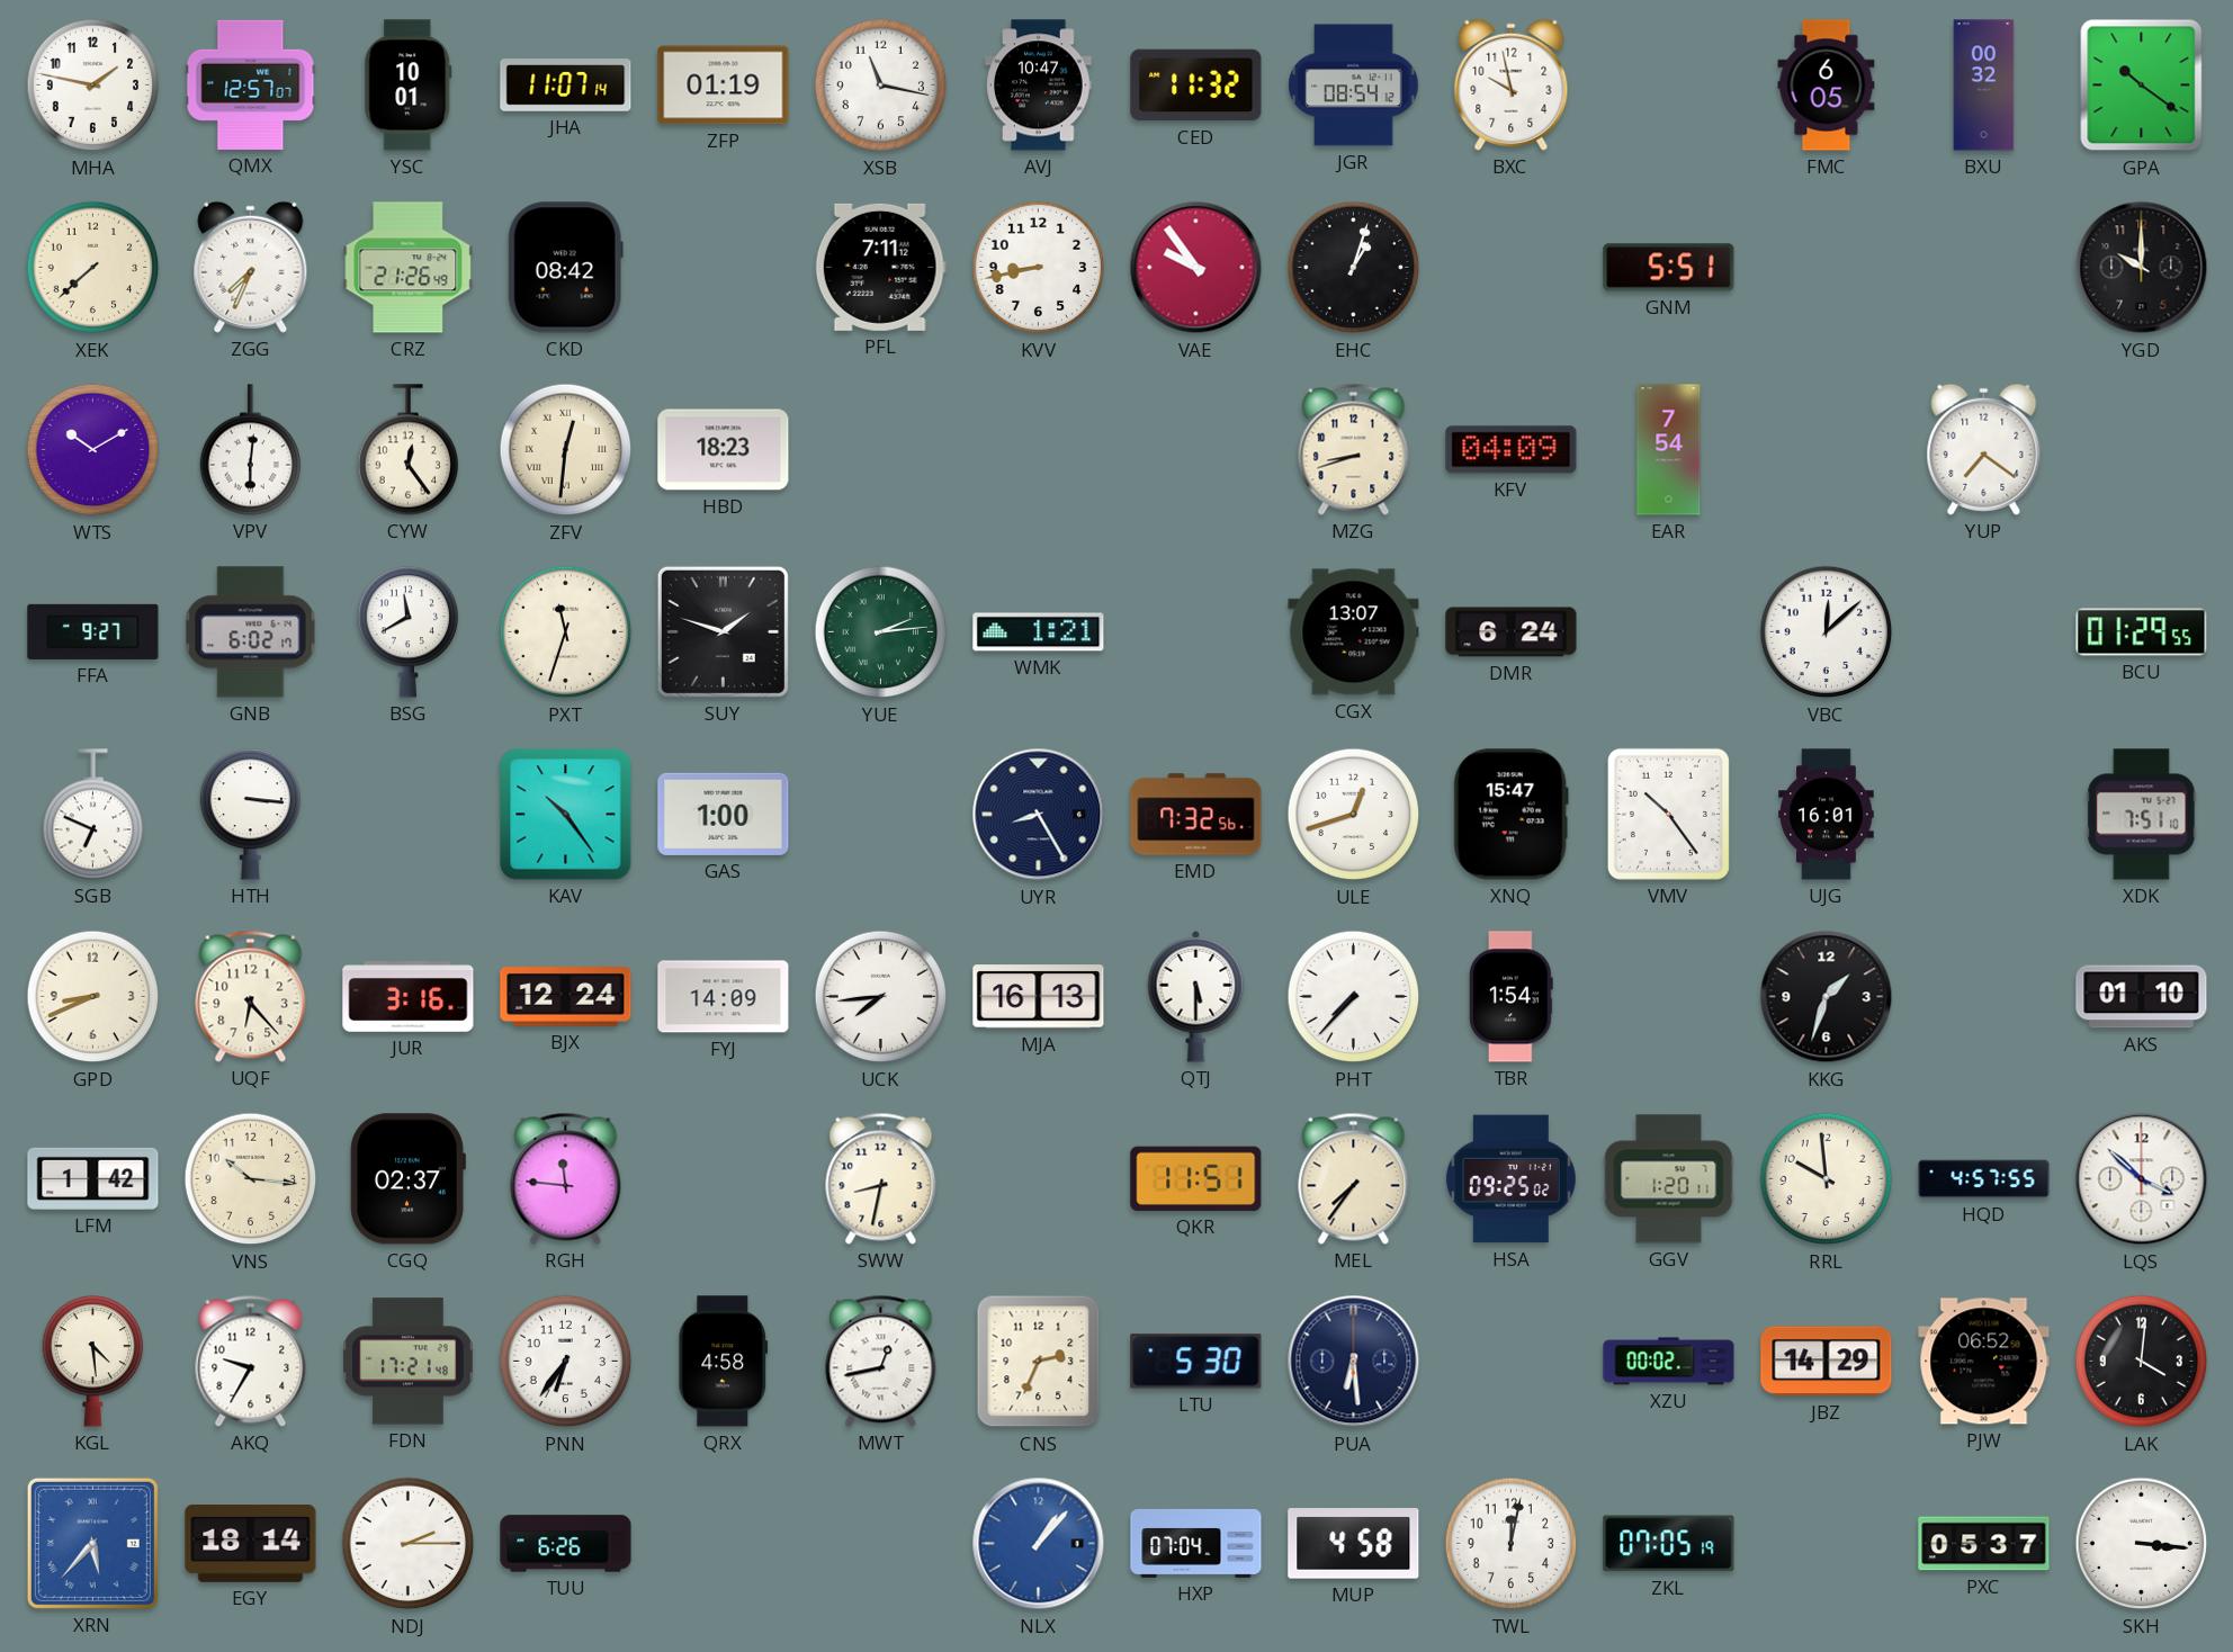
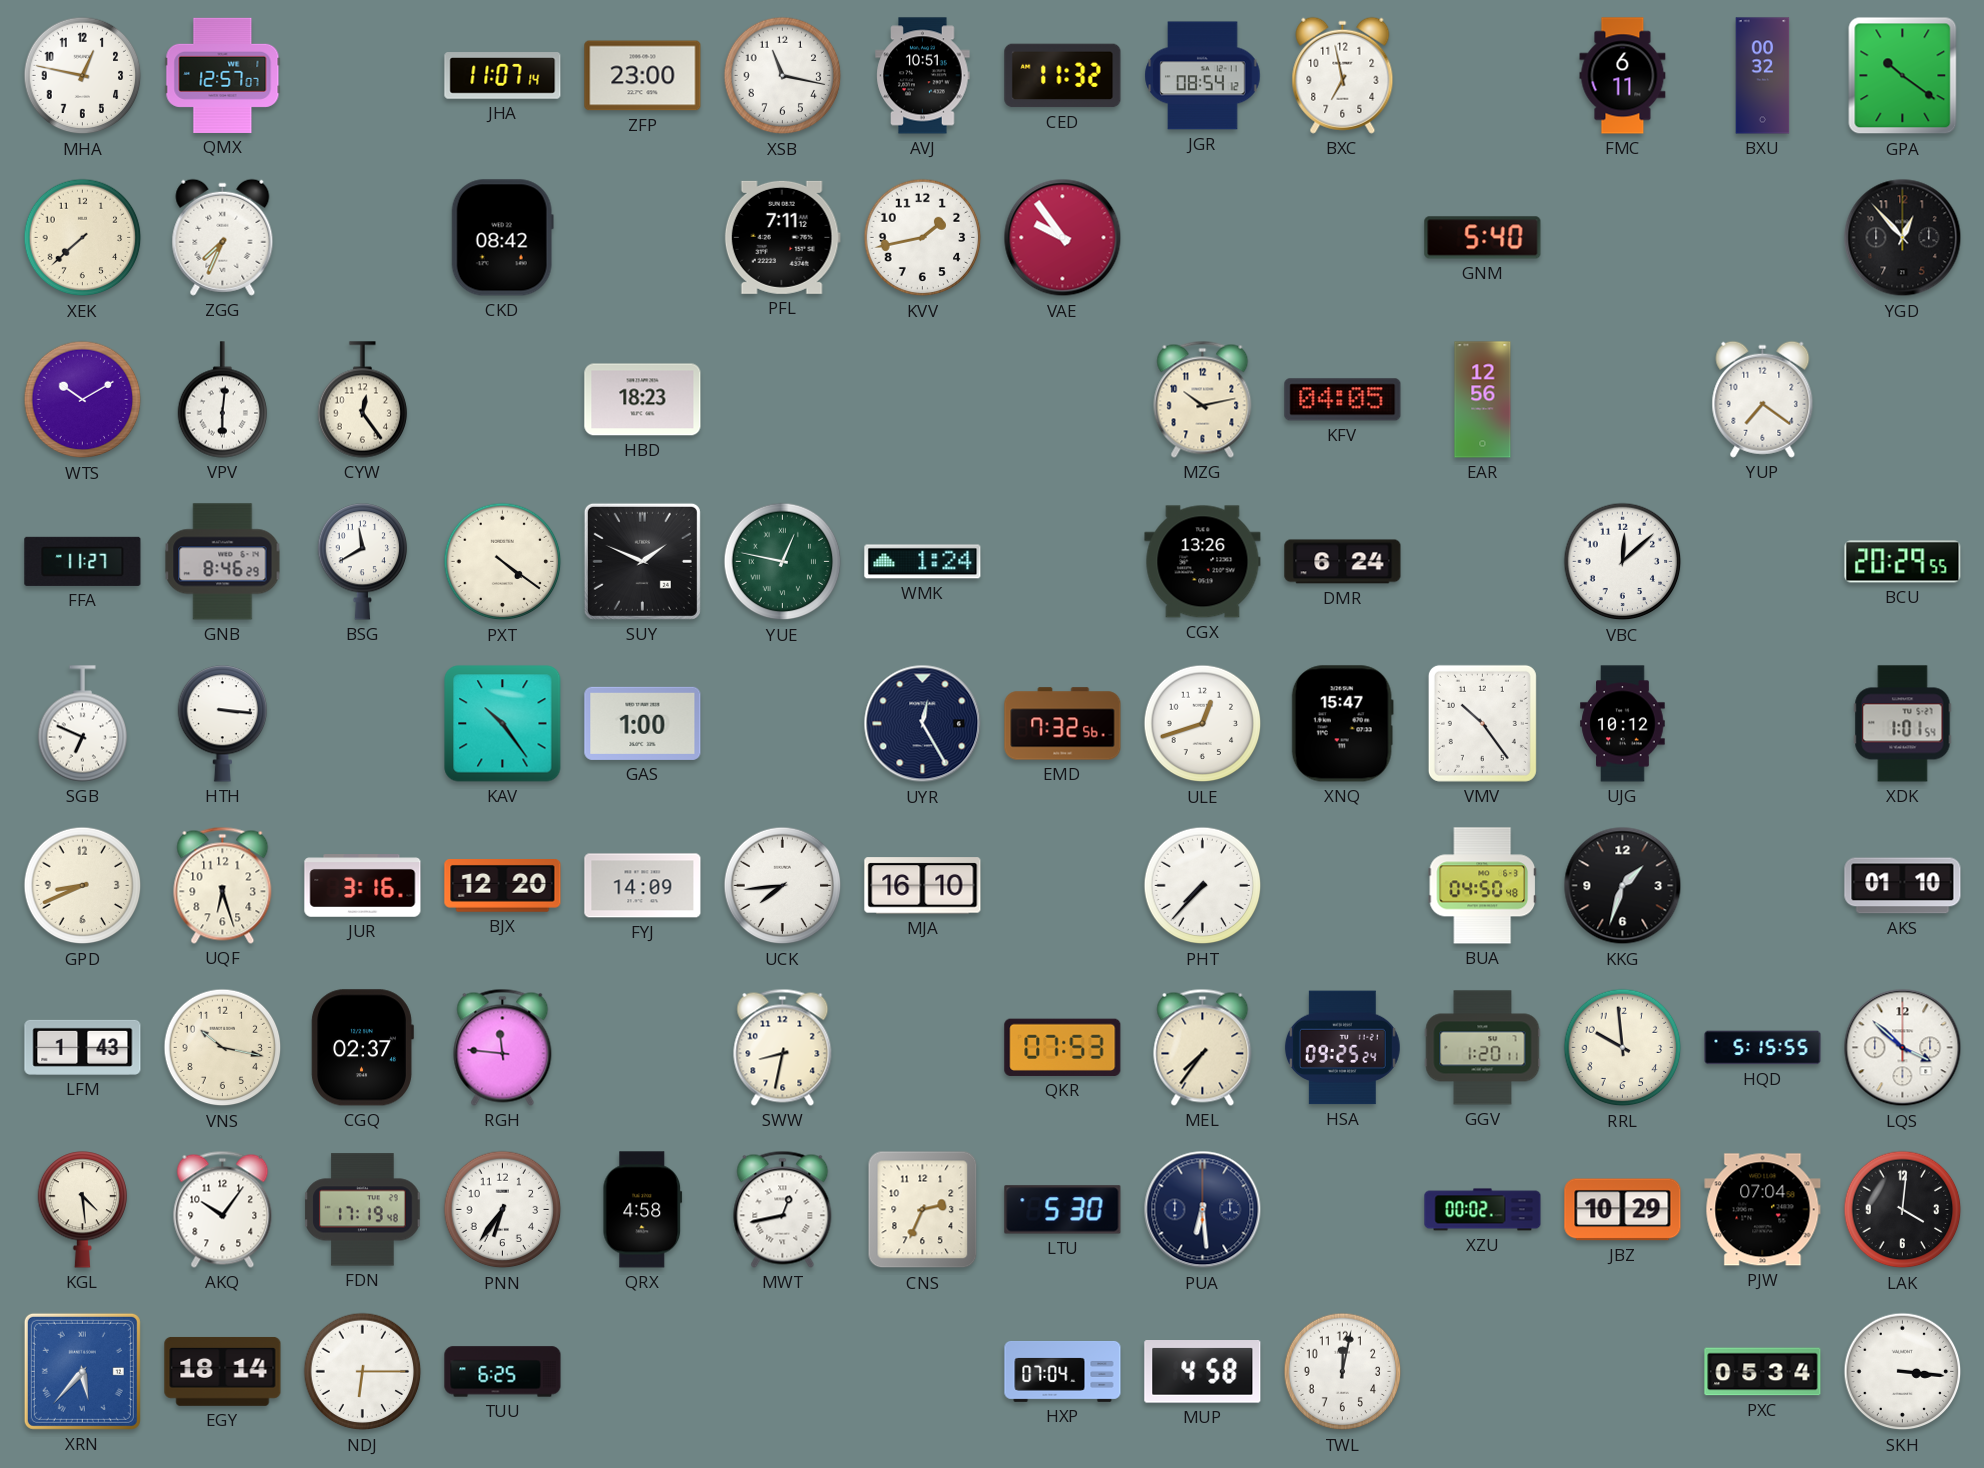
MHA: 1:47 -> 12:47 (83, 76)
YSC: 10:01 -> none (409, 86)
ZFP: 01:19 -> 23:00 (643, 76)
AVJ: 10:47 -> 10:51 (923, 76)
BXC: 9:58 -> 6:58 (1343, 75)
FMC: 6:05 -> 6:11 (1623, 76)
CRZ: 21:26 -> none (409, 268)
KVV: 8:43 -> 1:43 (923, 238)
EHC: 1:03 -> none (1354, 268)
GNM: 5:51 -> 5:40 (1483, 238)
YGD: 10:00 -> 12:53 (1903, 238)
ZFV: 12:31 -> none (566, 450)
MZG: 8:42 -> 10:13 (1203, 399)
KFV: 04:09 -> 04:05 (1343, 400)
EAR: 7:54 -> 12:56 (1483, 400)
FFA: 9:27 -> 11:27 (83, 561)
GNB: 6:02 -> 8:46 (223, 562)
PXT: 11:33 -> 4:21 (503, 562)
SUY: 1:48 -> 1:49 (642, 561)
YUE: 2:14 -> 12:47 (783, 562)
WMK: 1:21 -> 1:24 (923, 562)
CGX: 13:07 -> 13:26 (1203, 562)
BCU: 01:29 -> 20:29 (1903, 562)
UYR: 8:25 -> 12:25 (923, 724)
UJG: 16:01 -> 10:12 (1623, 724)
XDK: 7:51 -> 1:01 (1903, 724)
UQF: 6:23 -> 6:27 (223, 885)
BJX: 12:24 -> 12:20 (503, 886)
MJA: 16:13 -> 16:10 (923, 886)
QTJ: 5:30 -> none (1196, 996)
TBR: 1:54 -> none (1512, 997)
BUA: none -> 04:50 (1483, 886)
LFM: 1:42 -> 1:43 (83, 1047)
VNS: 10:16 -> 10:17 (223, 1048)
QKR: 11:51 -> 07:53 (1063, 1047)
HSA: 09:25:02 -> 09:25:24 (1342, 1048)
HQD: 4:57 -> 5:15 (1763, 1048)
AKQ: 9:35 -> 10:06 (223, 1209)
FDN: 17:21 -> 17:19 (363, 1210)
JBZ: 14:29 -> 10:29 (1623, 1210)
PJW: 06:52 -> 07:04 (1763, 1210)
NDJ: 2:15 -> 6:15 (363, 1372)
TUU: 6:26 -> 6:25 (503, 1372)
NLX: 1:07 -> none (1039, 1544)
ZKL: 07:05 -> none (1669, 1544)
PXC: 05:37 -> 05:34 (1763, 1372)
